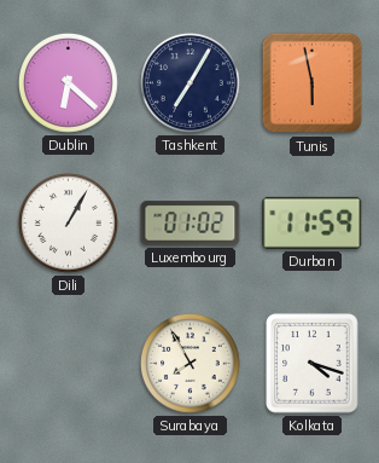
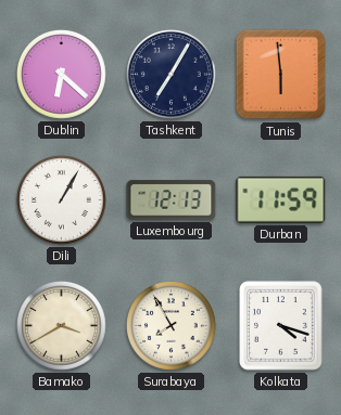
Tunis: 5:58 -> 5:59 (281, 75)
Luxembourg: 01:02 -> 12:13 (172, 200)
Bamako: none -> 3:40 (62, 326)
